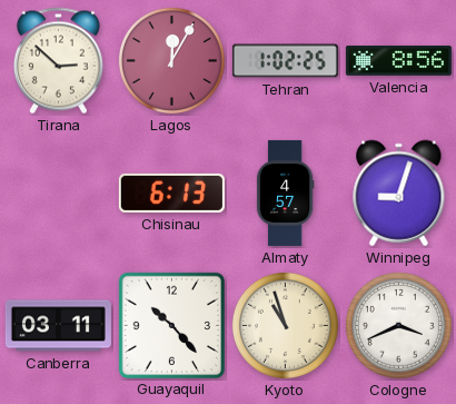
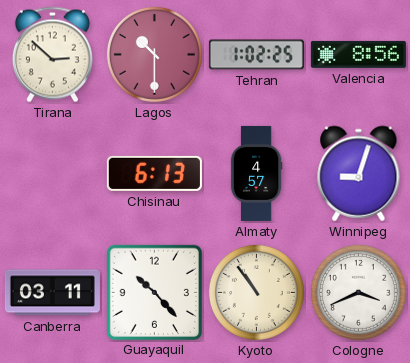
Lagos: 12:05 -> 10:30 (154, 54)
Kyoto: 10:57 -> 10:54 (256, 292)
